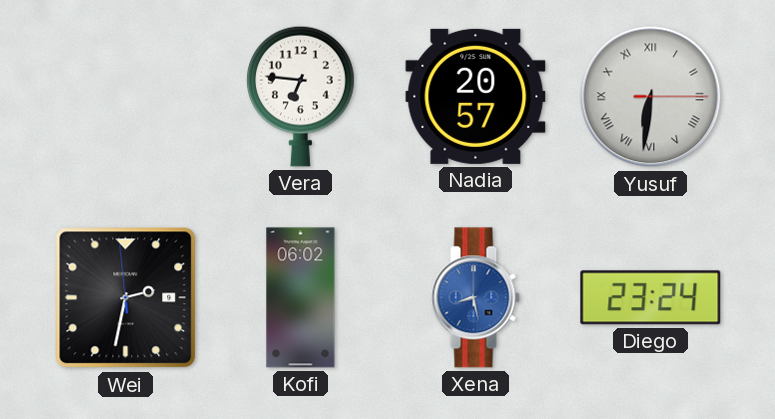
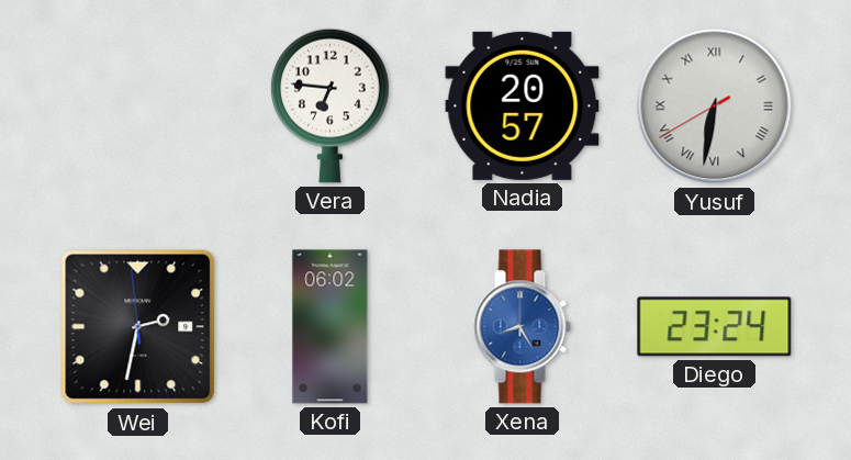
Yusuf: 6:31:15 -> 6:31:40 (715, 106)
Xena: 8:28 -> 8:25 (522, 327)
